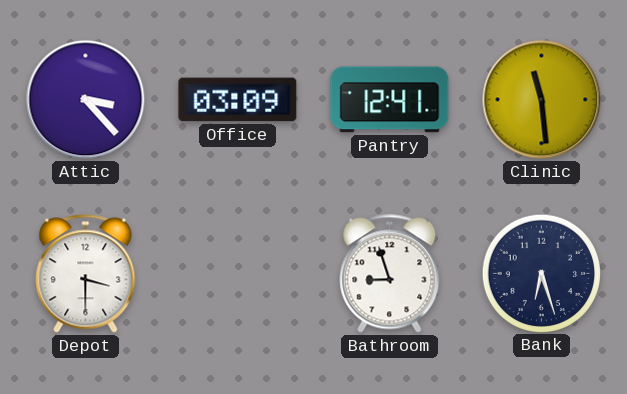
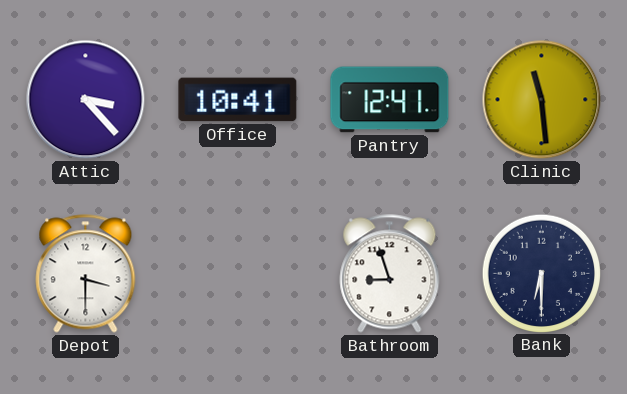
Office: 03:09 -> 10:41 (238, 100)
Bank: 6:27 -> 6:30 (541, 273)
